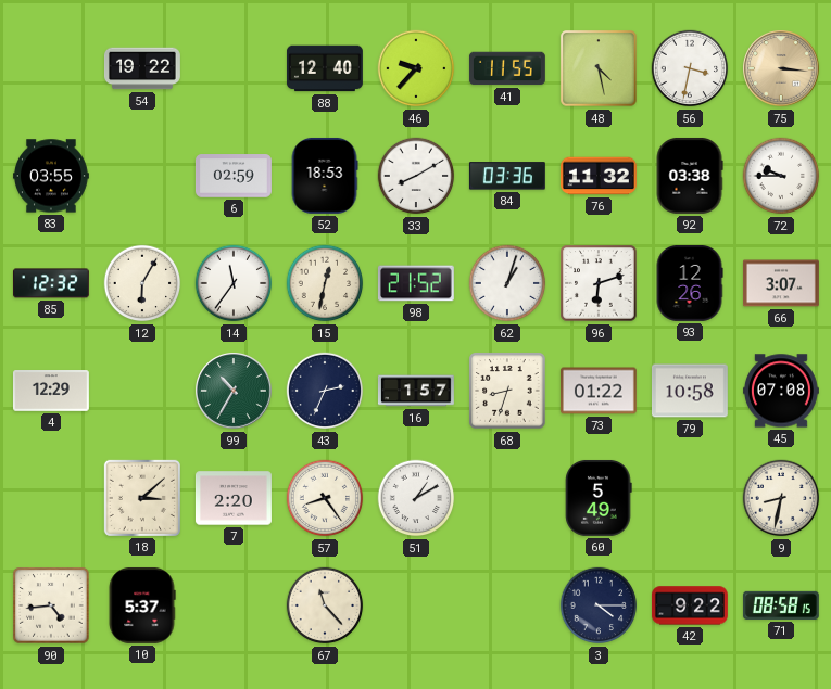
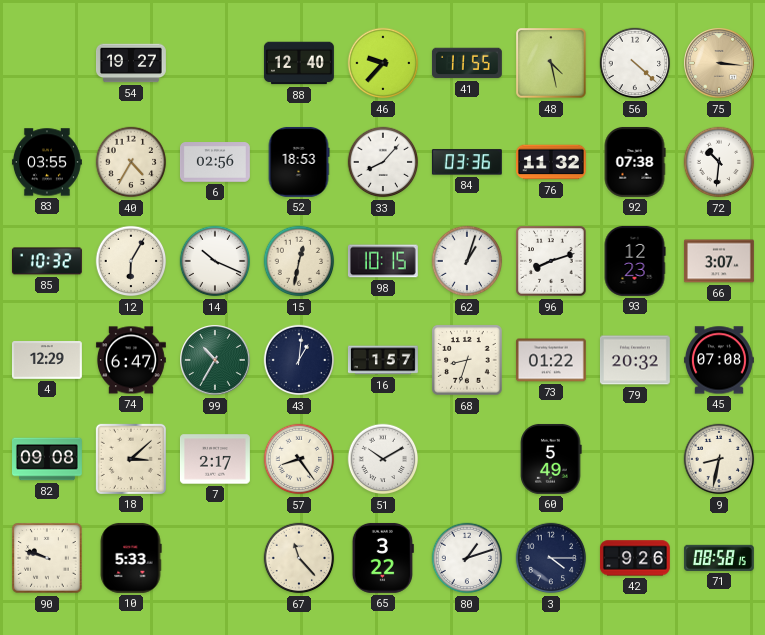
54: 19:22 -> 19:27 (132, 63)
56: 3:32 -> 4:22 (635, 63)
40: none -> 4:35 (131, 162)
6: 02:59 -> 02:56 (215, 162)
33: 8:10 -> 8:07 (383, 162)
92: 03:38 -> 07:38 (635, 162)
72: 9:45 -> 10:31 (719, 162)
85: 12:32 -> 10:32 (47, 261)
14: 11:36 -> 10:19 (215, 261)
98: 21:52 -> 10:15 (383, 261)
96: 6:12 -> 8:12 (551, 261)
93: 12:26 -> 12:23 (635, 261)
74: none -> 6:47 (131, 360)
43: 2:34 -> 1:01 (299, 360)
79: 10:58 -> 20:32 (635, 360)
82: none -> 09:08 (48, 459)
7: 2:20 -> 2:17 (215, 459)
51: 1:10 -> 10:10 (383, 459)
90: 4:44 -> 9:48 (47, 558)
10: 5:37 -> 5:33 (131, 558)
65: none -> 3:22 (383, 558)
80: none -> 1:12 (467, 558)
42: 9:22 -> 9:26 (635, 558)
